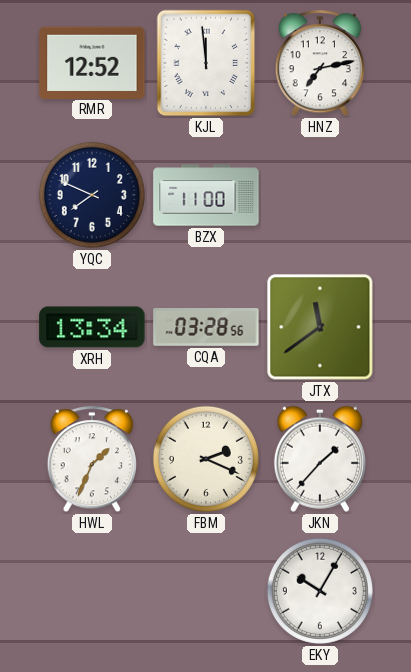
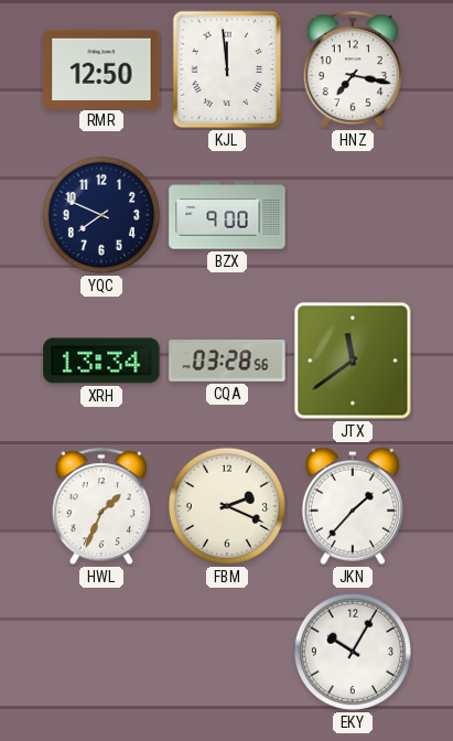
RMR: 12:52 -> 12:50 (101, 68)
HNZ: 7:13 -> 7:17 (352, 71)
BZX: 11:00 -> 9:00 (227, 215)
